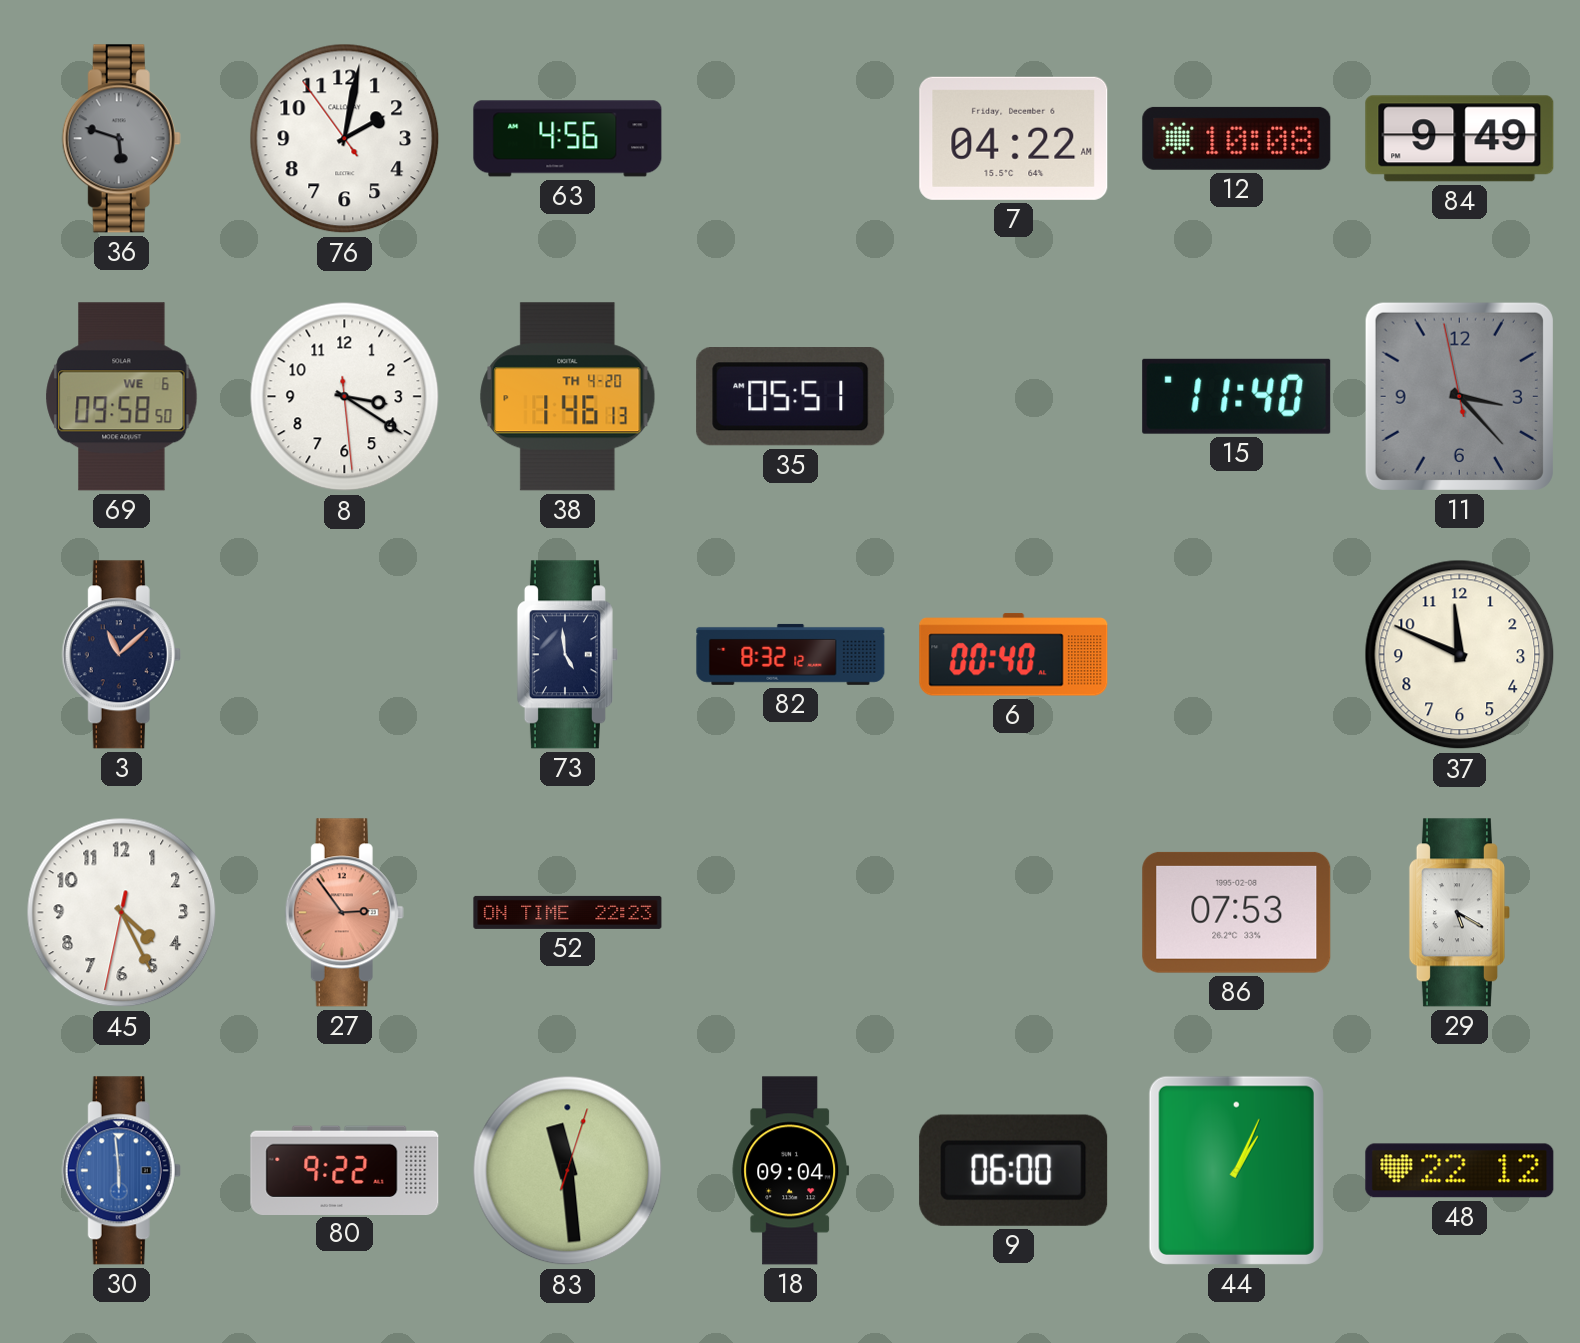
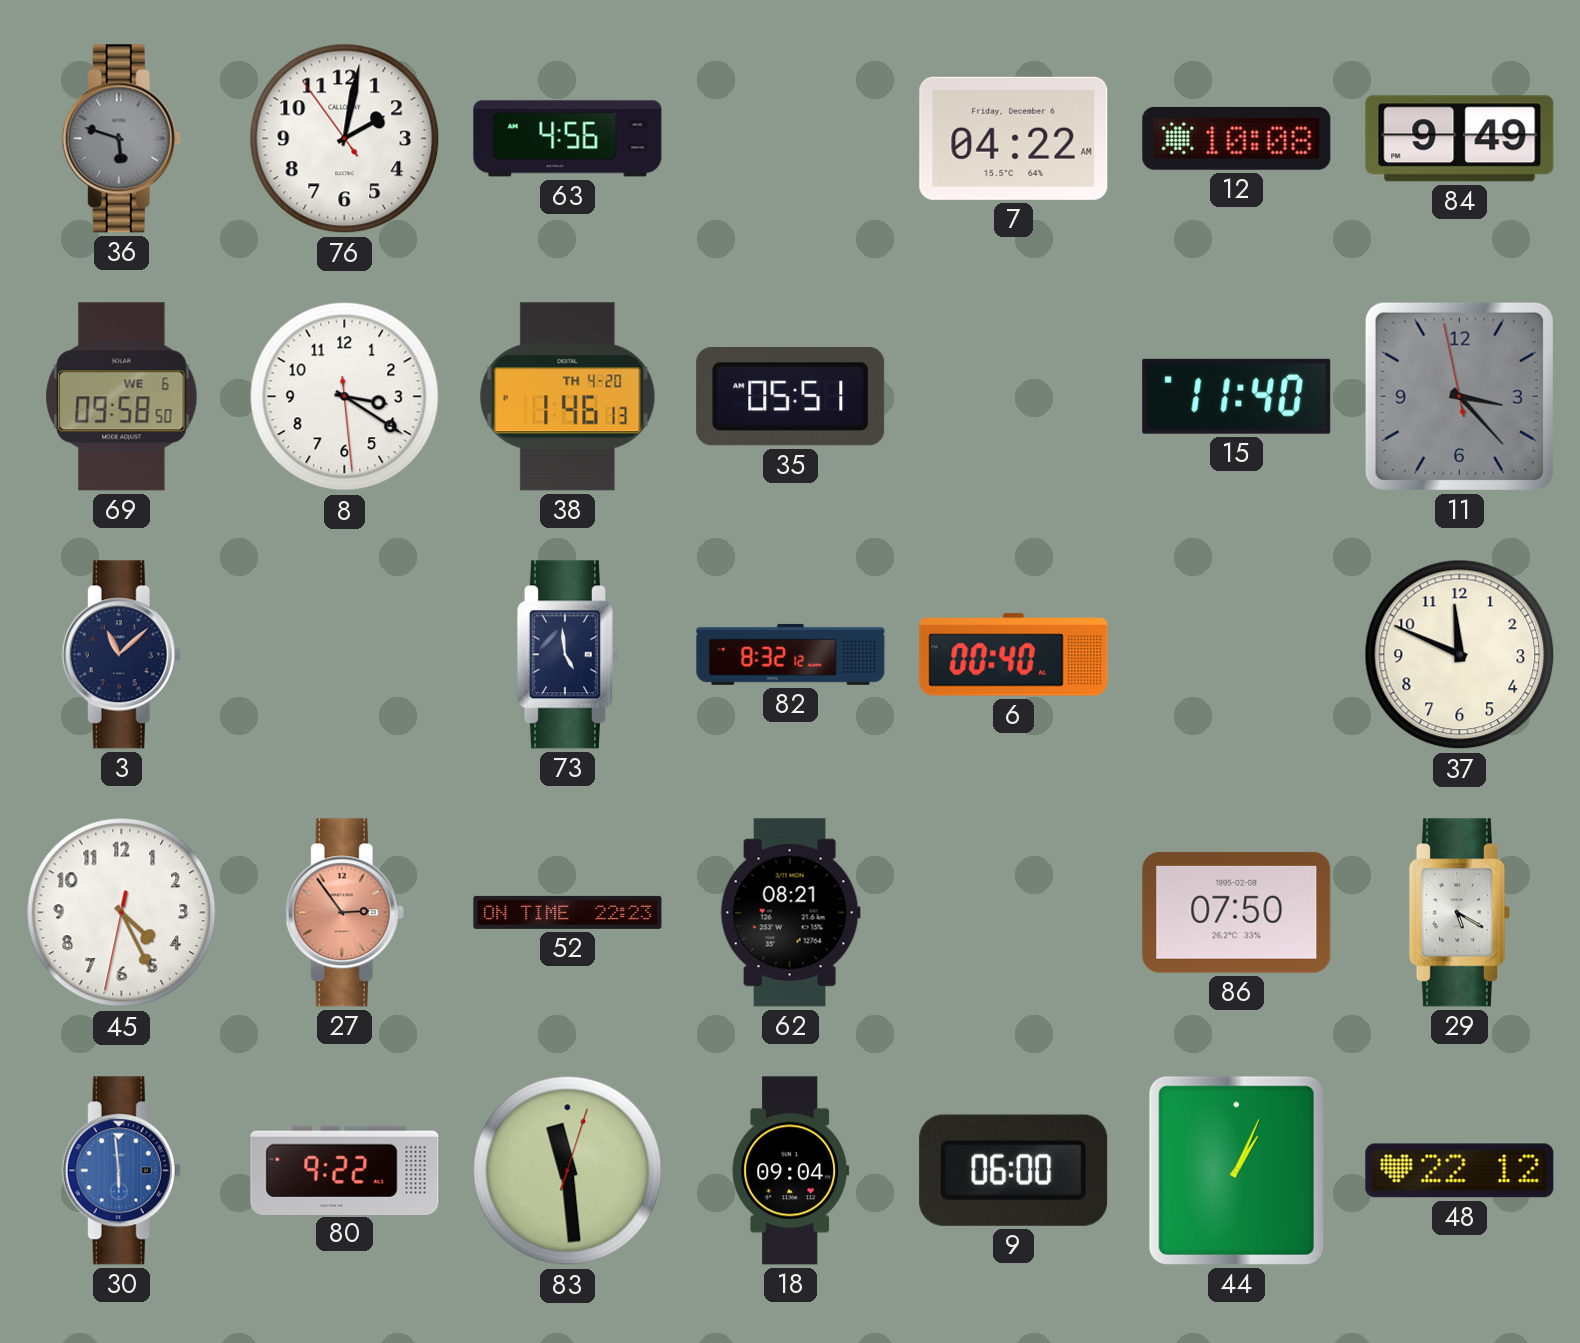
62: none -> 08:21 (790, 913)
86: 07:53 -> 07:50 (1237, 912)
